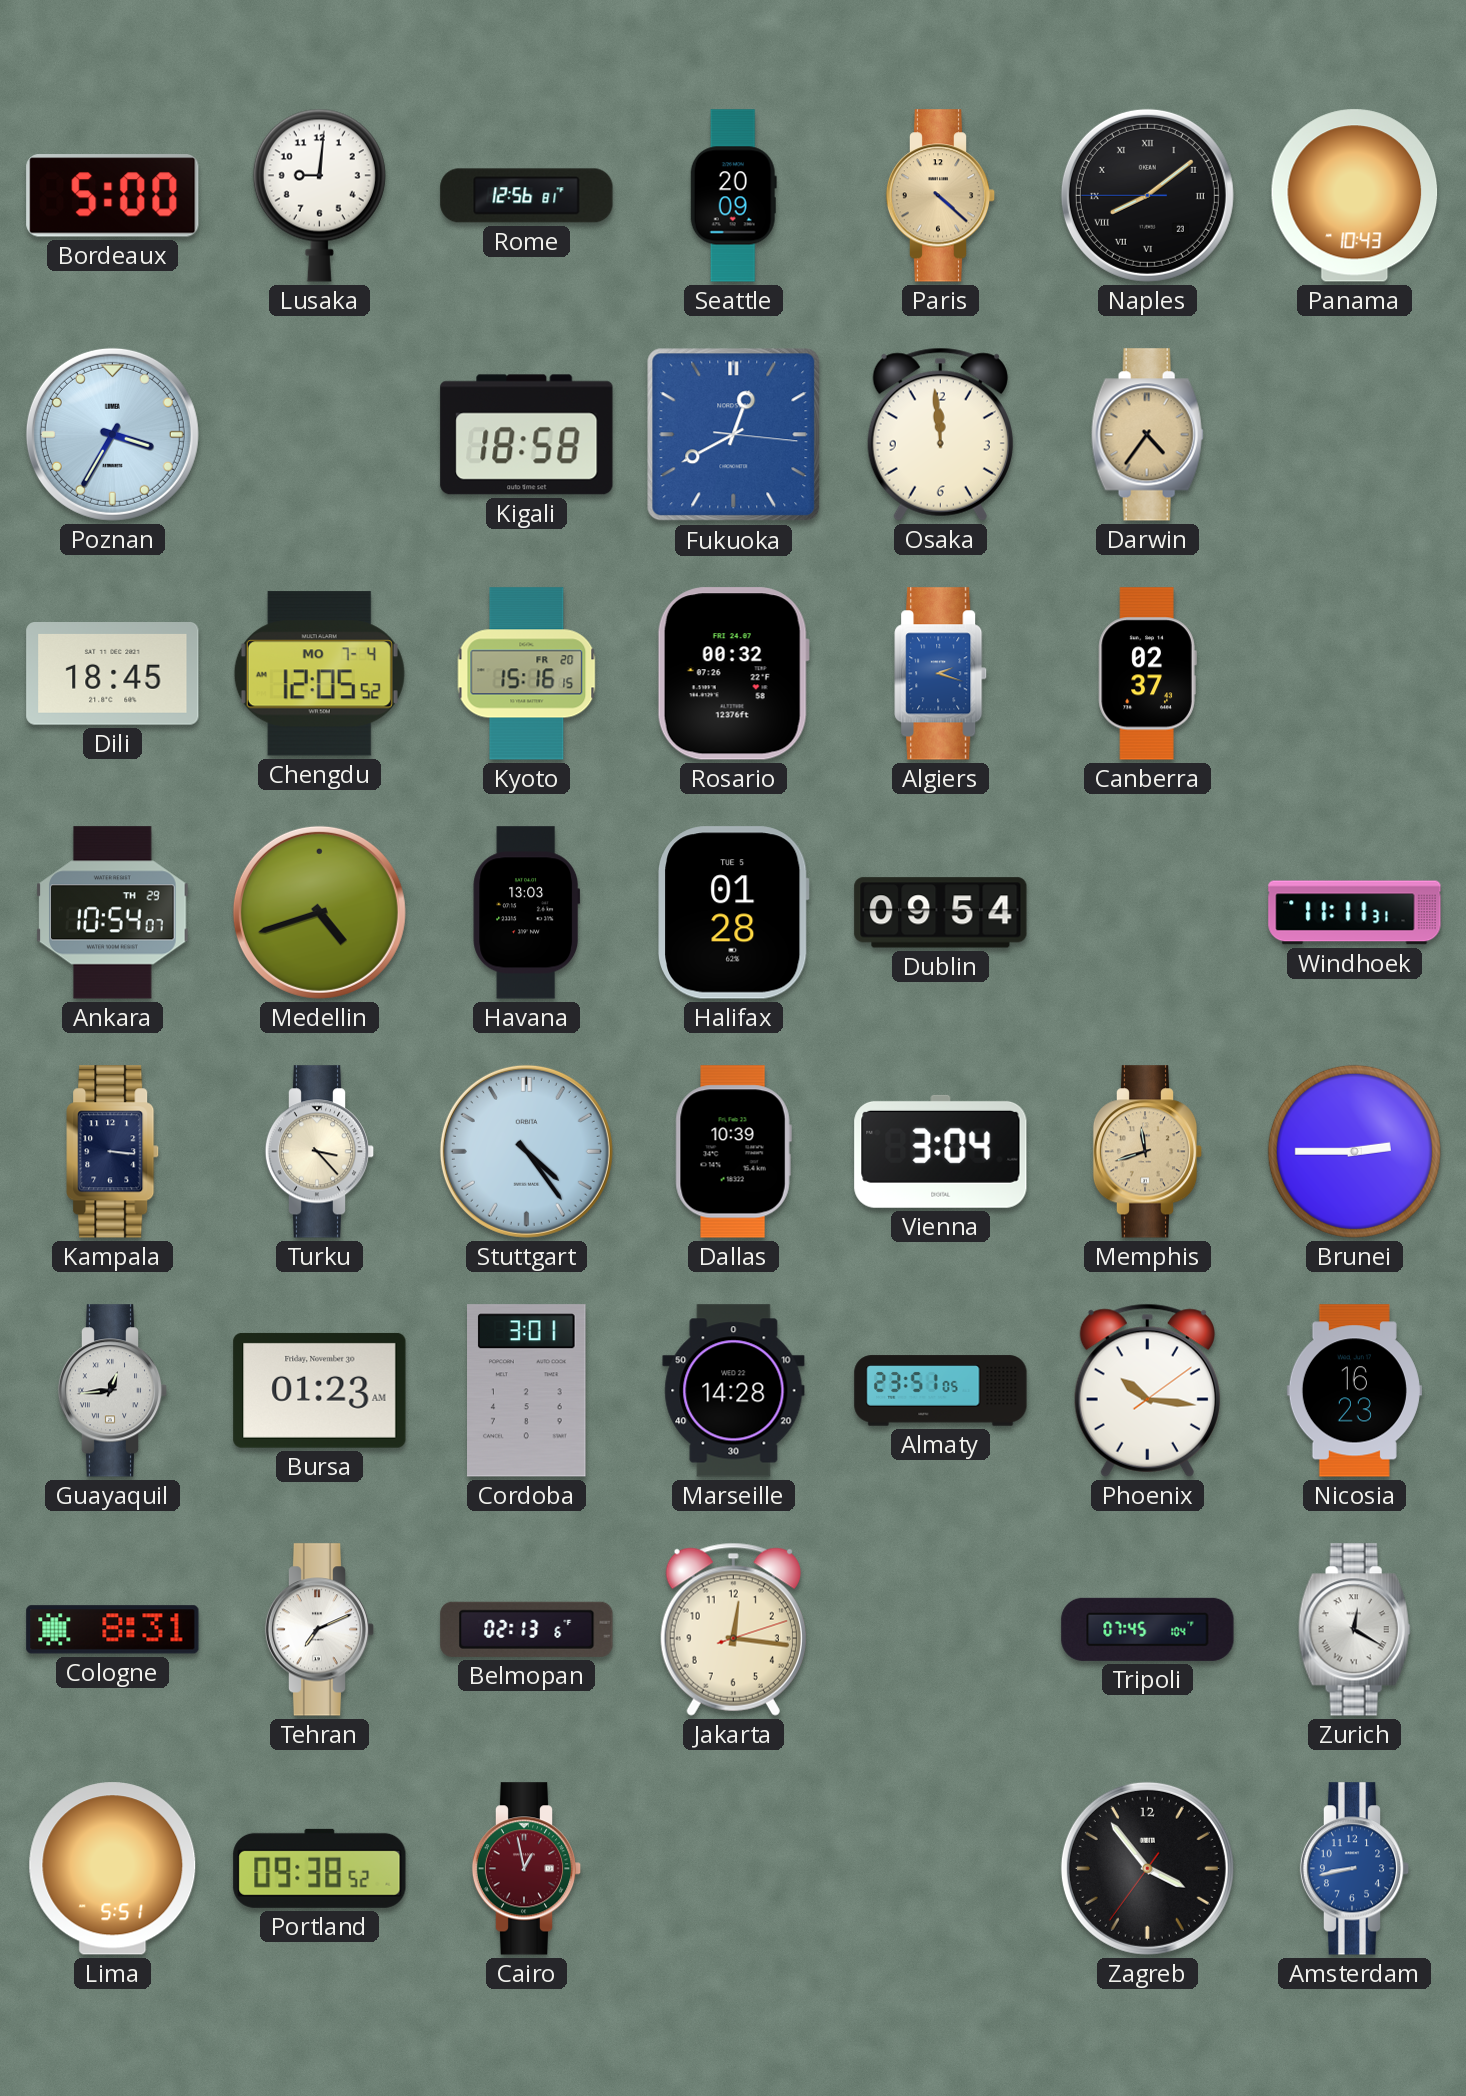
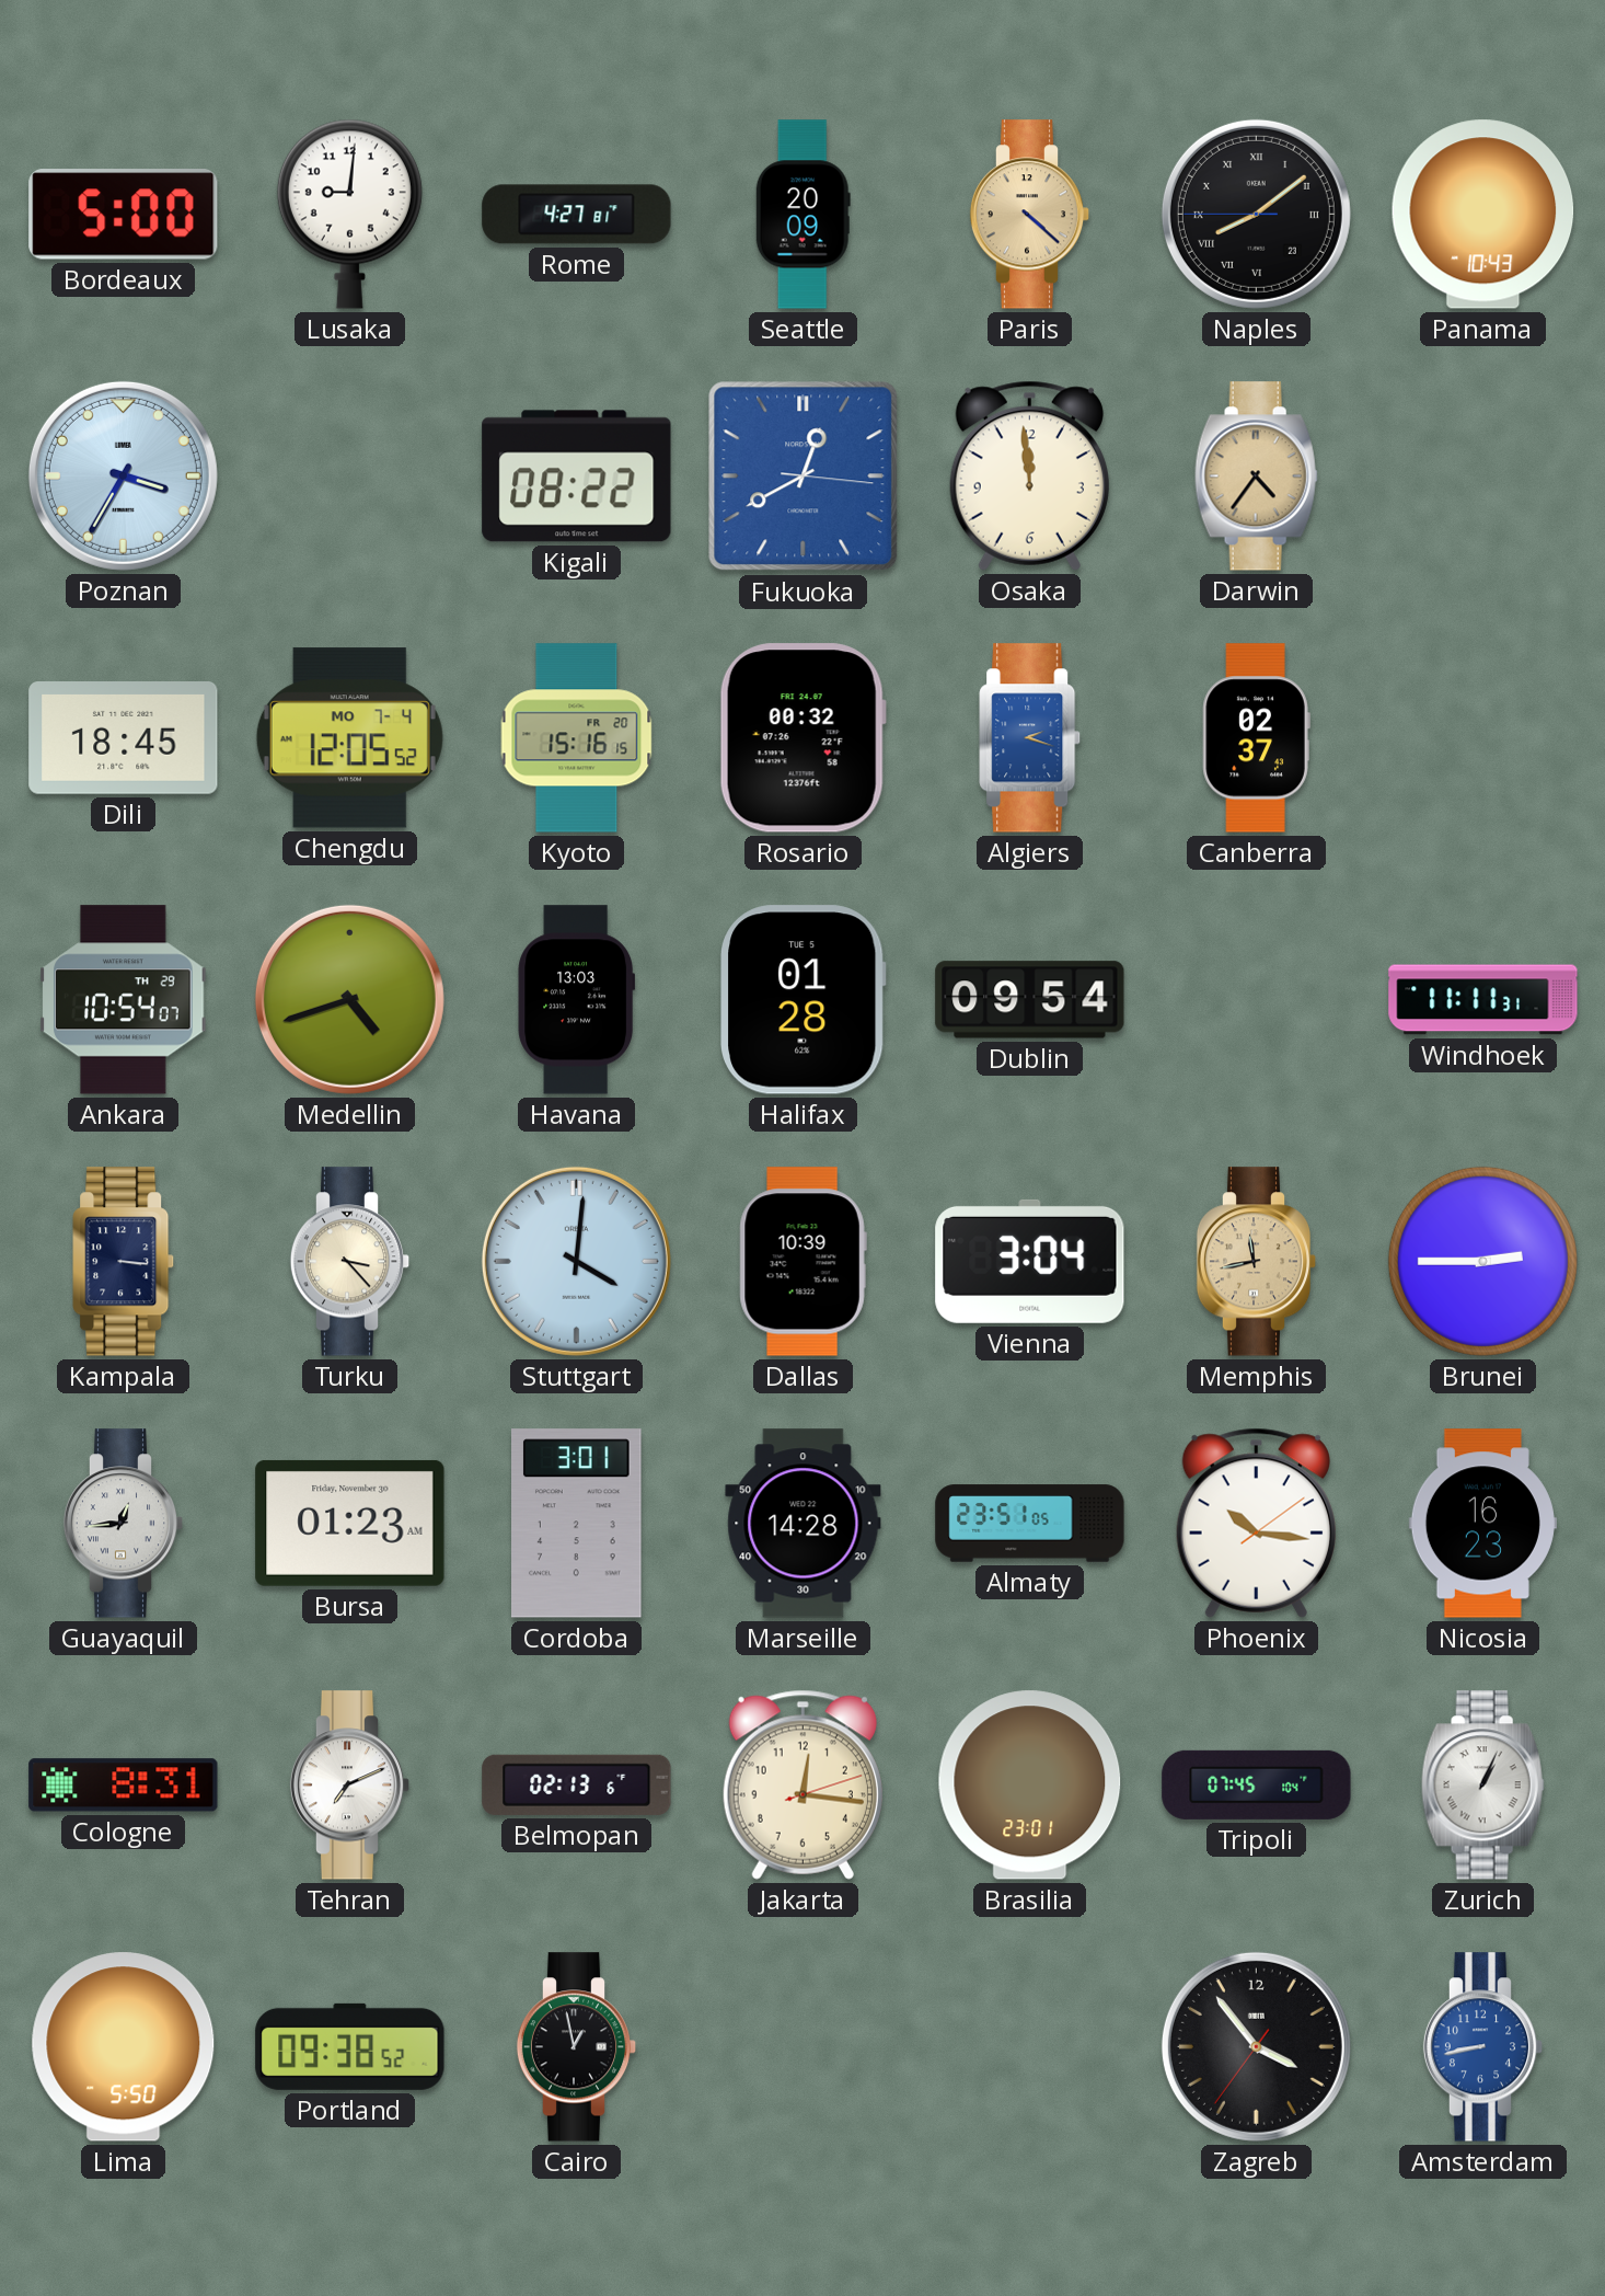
Rome: 12:56 -> 4:27 (577, 215)
Kigali: 18:58 -> 08:22 (577, 477)
Stuttgart: 4:24 -> 4:01 (576, 1261)
Memphis: 11:42 -> 11:43 (1257, 1262)
Brasilia: none -> 23:01 (1030, 1786)
Zurich: 12:20 -> 1:04 (1482, 1786)
Lima: 5:51 -> 5:50 (124, 2047)
Cairo dial: burgundy -> black (577, 2047)
